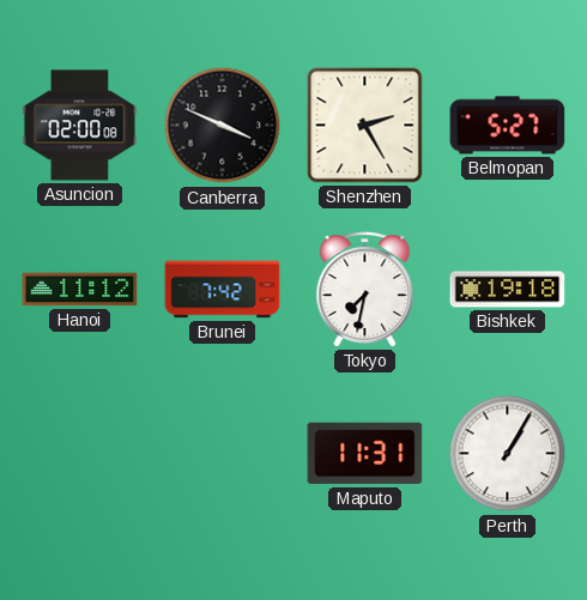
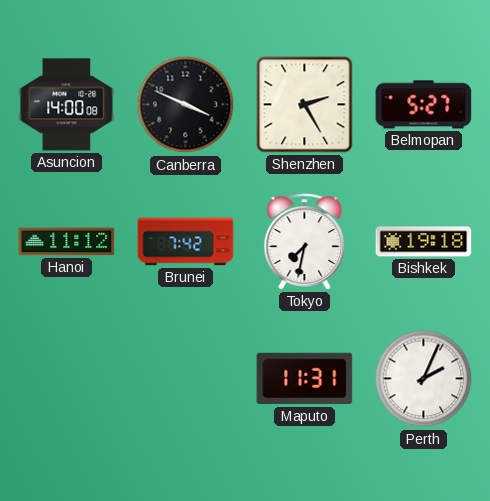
Asuncion: 02:00 -> 14:00 (67, 105)
Perth: 1:05 -> 2:04 (424, 379)
